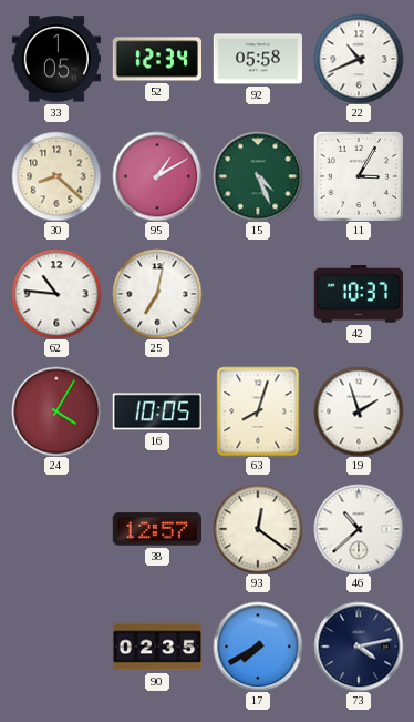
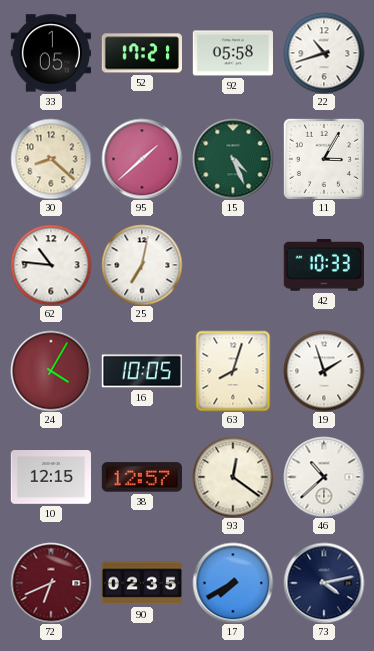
52: 12:34 -> 17:21 (141, 53)
22: 10:41 -> 10:42 (324, 53)
95: 1:10 -> 1:38 (142, 159)
42: 10:37 -> 10:33 (324, 265)
10: none -> 12:15 (50, 478)
72: none -> 6:41 (51, 583)
